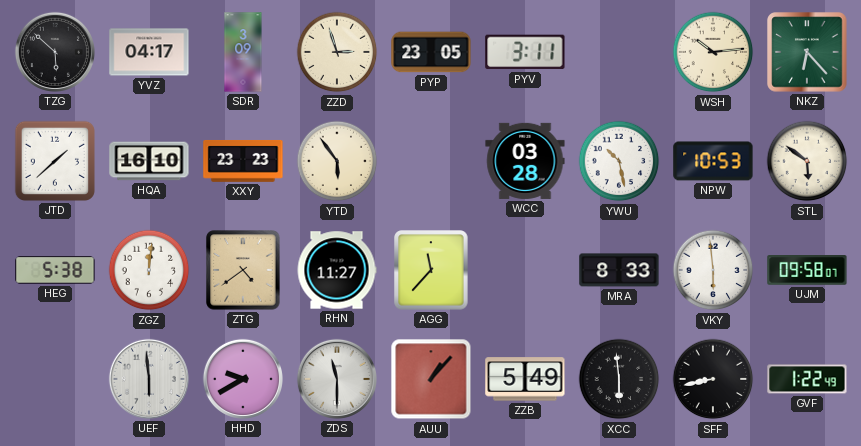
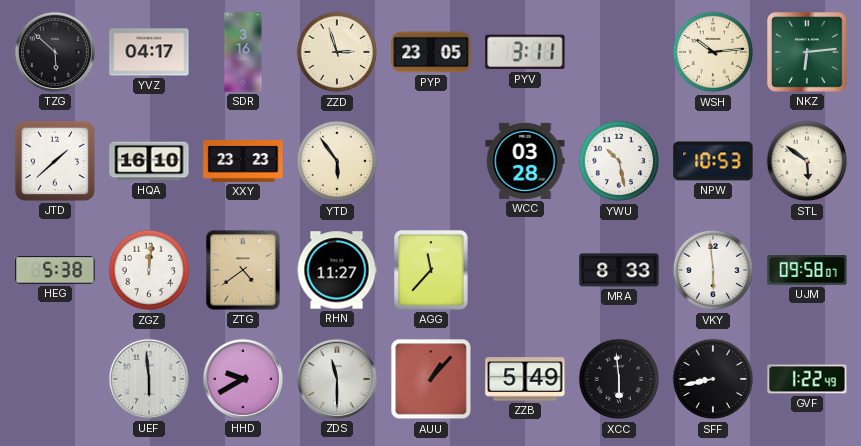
SDR: 3:09 -> 3:16 (243, 52)
NKZ: 6:23 -> 6:14 (807, 52)
